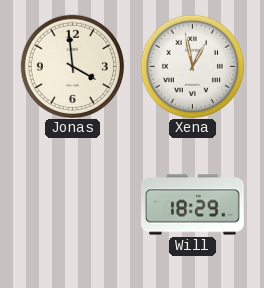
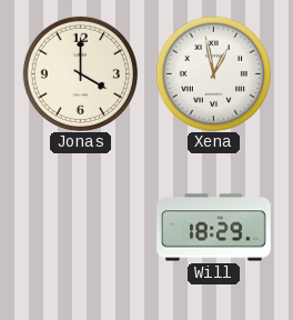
Jonas: 3:59 -> 4:00 (80, 73)
